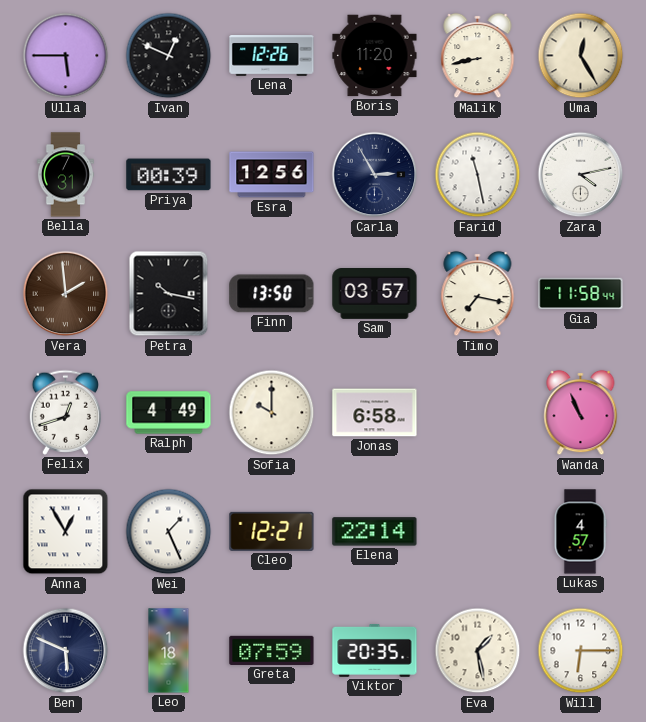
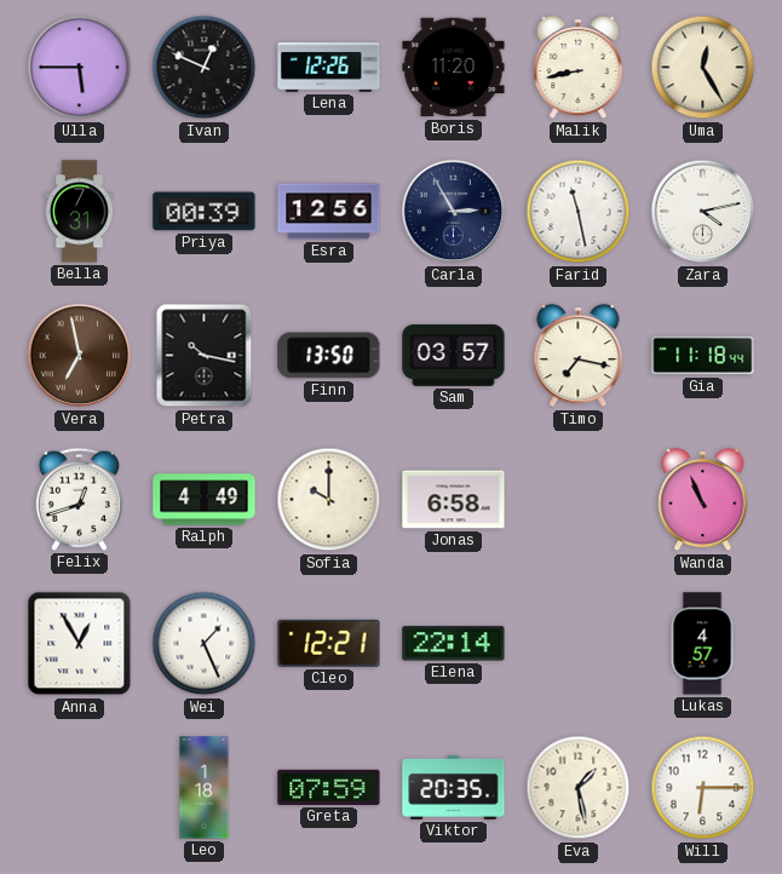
Vera: 1:59 -> 6:58 (80, 356)
Gia: 11:58 -> 11:18 (703, 356)
Ben: 5:49 -> none (66, 651)
